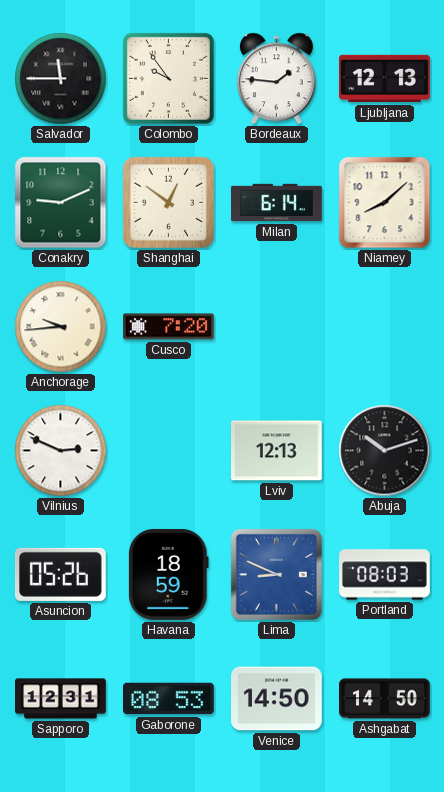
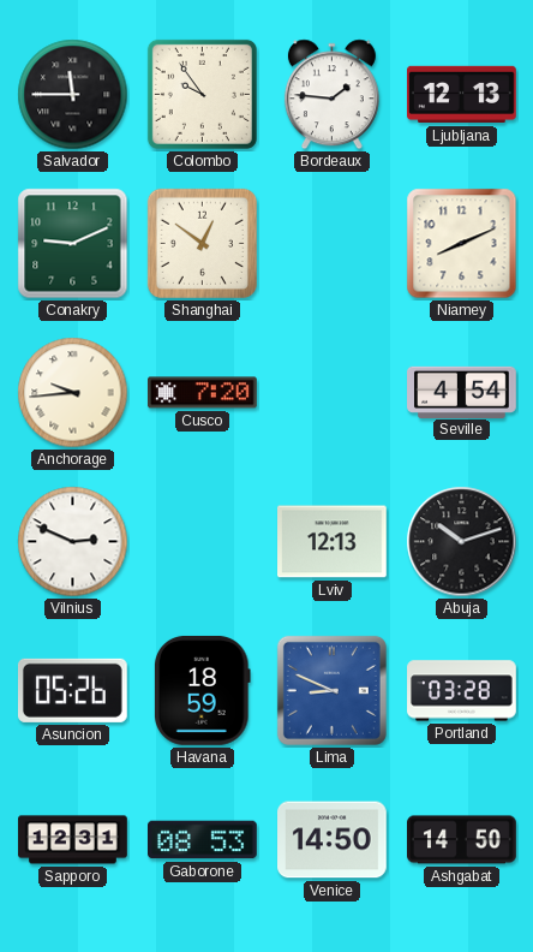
Milan: 6:14 -> none (277, 203)
Niamey: 8:08 -> 8:11 (462, 244)
Seville: none -> 4:54 (462, 392)
Portland: 08:03 -> 03:28 (462, 691)
